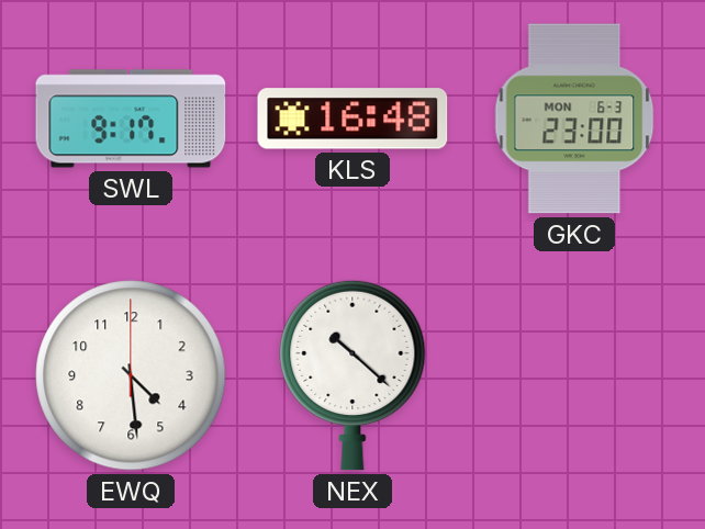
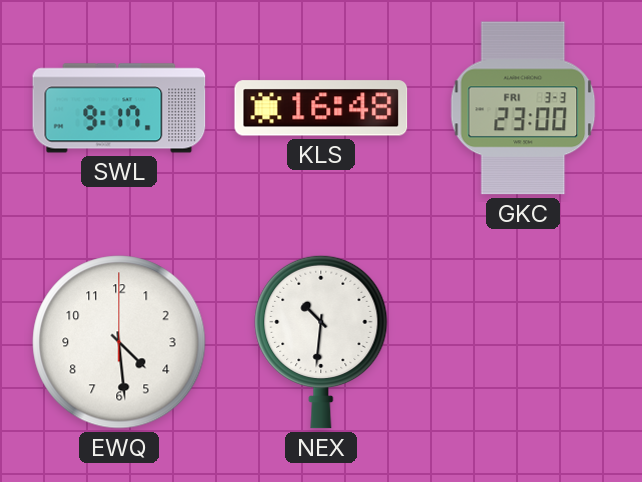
GKC date: MON 6-3 -> FRI 3-3 (523, 108)
NEX: 10:22 -> 10:31 (321, 342)
